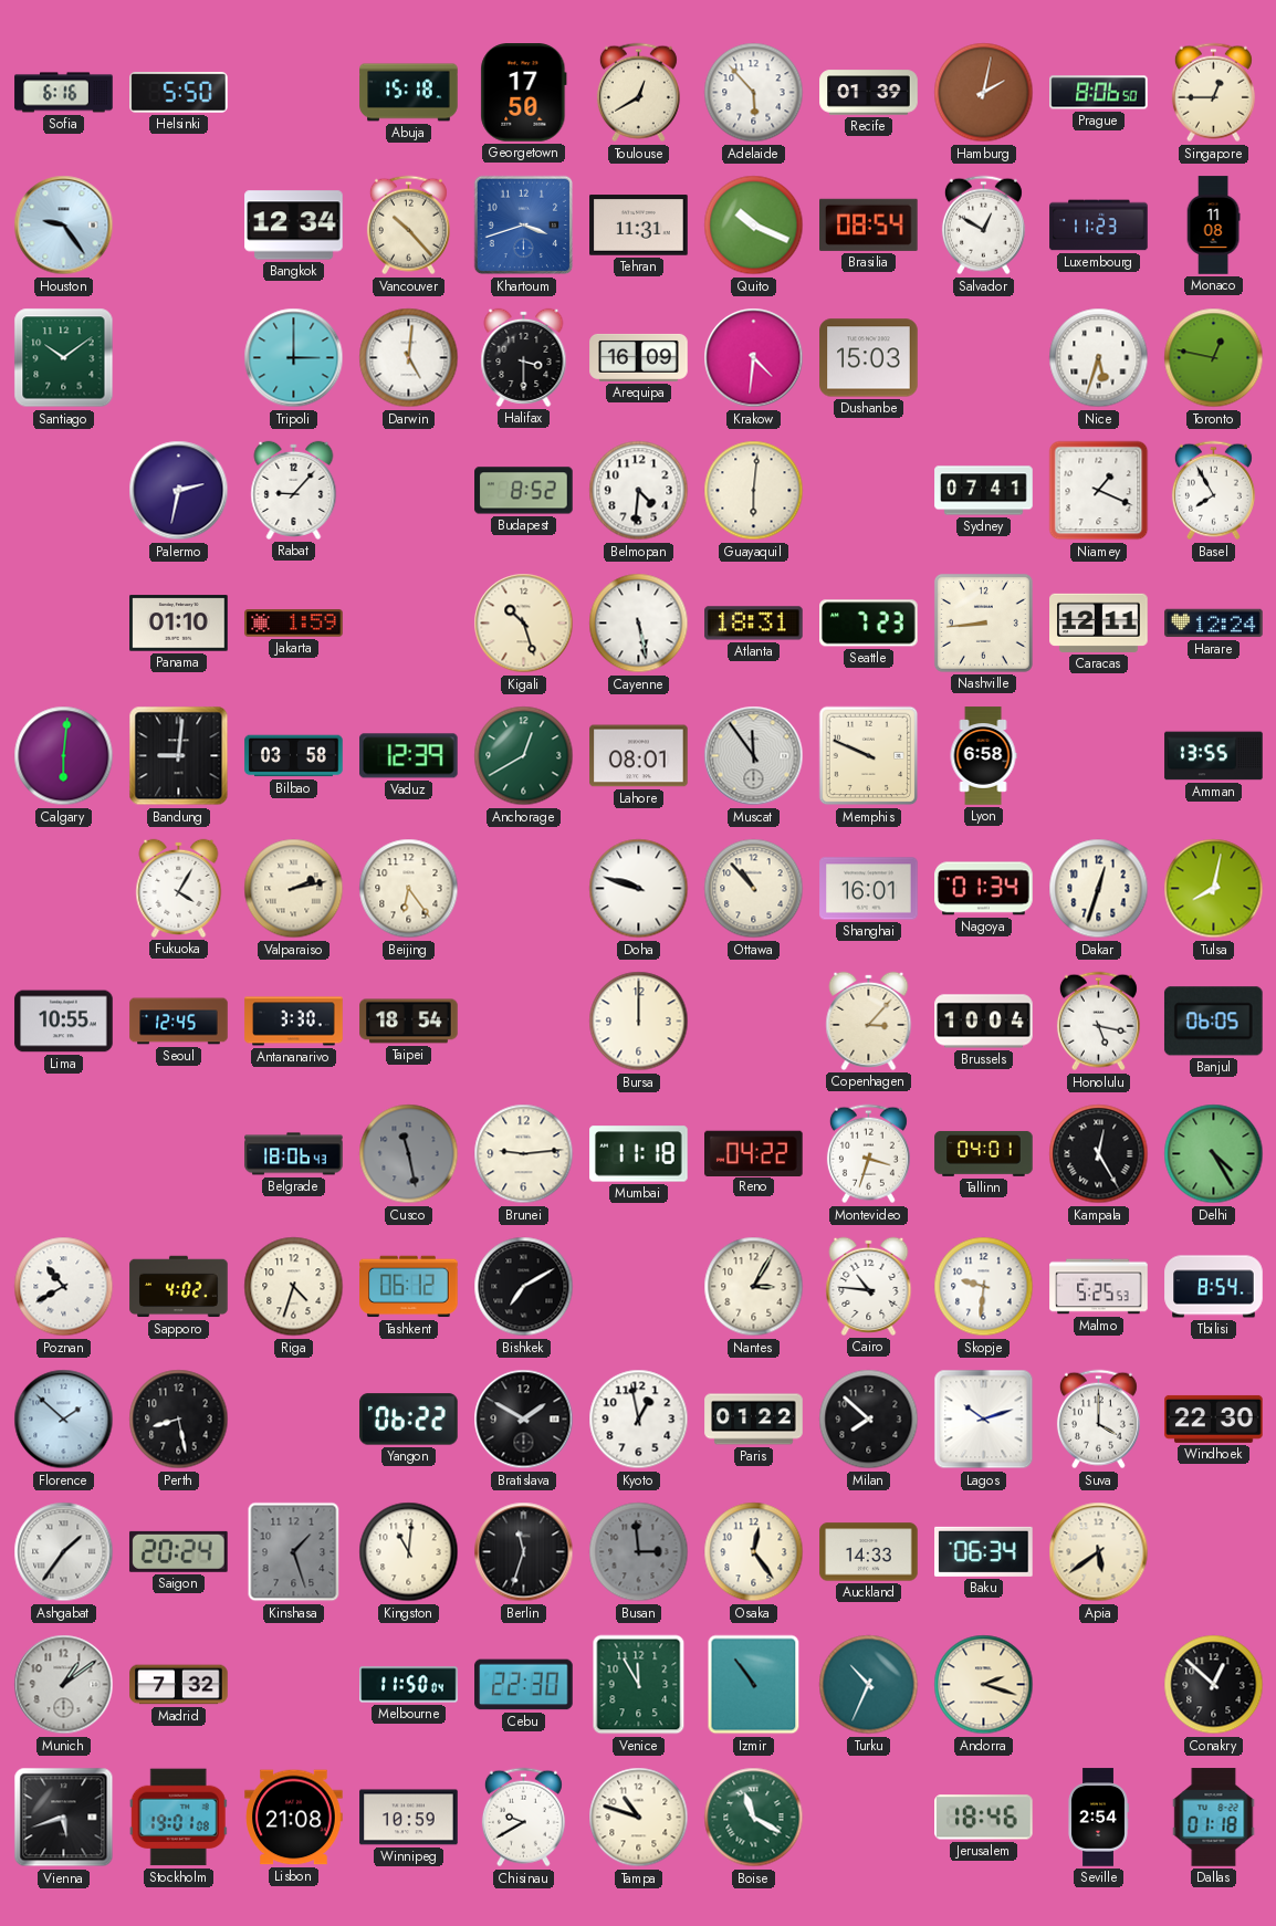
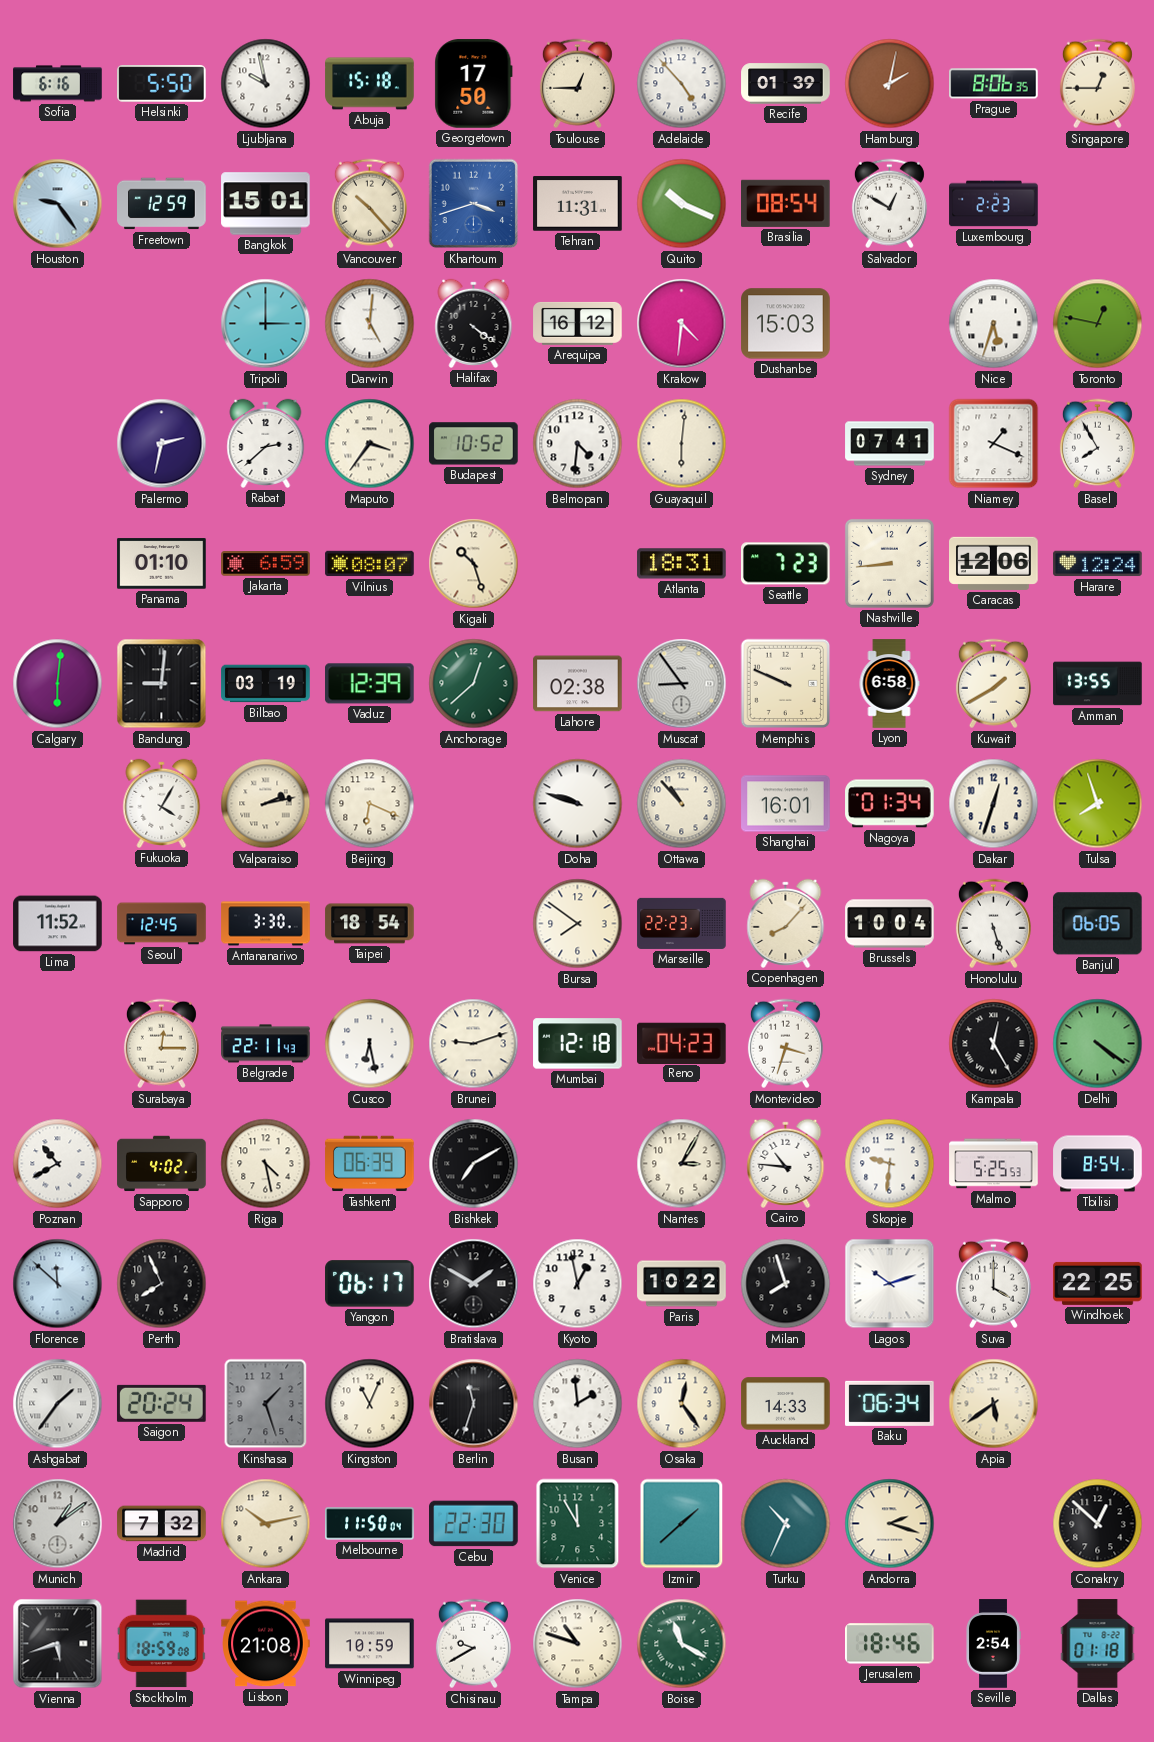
Ljubljana: none -> 9:58 (266, 84)
Toulouse: 12:40 -> 12:45 (577, 84)
Adelaide: 5:53 -> 4:53 (682, 84)
Prague: 8:06:50 -> 8:06:35 (994, 84)
Freetown: none -> 12:59 (162, 204)
Bangkok: 12:34 -> 15:01 (266, 204)
Luxembourg: 11:23 -> 2:23 (994, 204)
Monaco: 11:08 -> none (1213, 226)
Santiago: 10:09 -> none (64, 358)
Halifax: 3:30 -> 4:21 (474, 323)
Arequipa: 16:09 -> 16:12 (578, 323)
Rabat: 9:07 -> 2:38 (266, 443)
Maputo: none -> 3:36 (370, 444)
Budapest: 8:52 -> 10:52 (474, 444)
Jakarta: 1:59 -> 6:59 (266, 564)
Vilnius: none -> 08:07 (370, 564)
Cayenne: 5:28 -> none (639, 624)
Caracas: 12:11 -> 12:06 (994, 563)
Bilbao: 03:58 -> 03:19 (266, 684)
Anchorage: 12:40 -> 12:38 (474, 684)
Lahore: 08:01 -> 02:38 (578, 684)
Muscat: 11:54 -> 8:54 (682, 684)
Kuwait: none -> 1:40 (993, 684)
Beijing: 6:24 -> 6:19 (370, 804)
Tulsa: 8:02 -> 7:57 (1098, 804)
Lima: 10:55 -> 11:52 (58, 924)
Bursa: 12:00 -> 7:51 (578, 924)
Marseille: none -> 22:23 (682, 923)
Copenhagen: 3:07 -> 8:07 (786, 923)
Honolulu: 5:17 -> 5:27 (993, 924)
Surabaya: none -> 12:15 (161, 1044)
Belgrade: 18:06 -> 22:11 (266, 1044)
Cusco: 11:28 -> 6:28 (370, 1044)
Cusco dial: grey -> white (370, 1044)
Brunei: 9:14 -> 9:12 (474, 1044)
Mumbai: 11:18 -> 12:18 (578, 1044)
Reno: 04:22 -> 04:23 (682, 1043)
Tallinn: 04:01 -> none (984, 1153)
Delhi: 4:25 -> 4:21 (1098, 1044)
Riga: 4:33 -> 4:28 (266, 1164)
Tashkent: 06:12 -> 06:39 (370, 1164)
Florence: 1:52 -> 11:52 (58, 1284)
Perth: 8:28 -> 7:56 (162, 1284)
Yangon: 06:22 -> 06:17 (370, 1284)
Paris: 01:22 -> 10:22 (682, 1284)
Milan: 7:52 -> 7:57 (786, 1284)
Windhoek: 22:30 -> 22:25 (1098, 1283)
Kingston: 11:01 -> 11:04 (370, 1404)
Busan: 2:59 -> 1:59 (578, 1404)
Busan dial: grey -> white (578, 1404)
Ankara: none -> 10:13 (266, 1524)
Izmir: 10:54 -> 1:38 (682, 1524)
Stockholm: 19:01 -> 18:59 (161, 1644)
